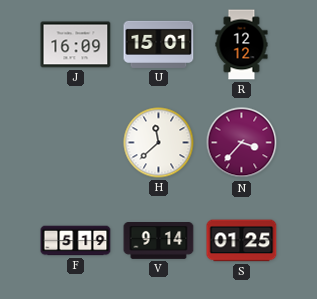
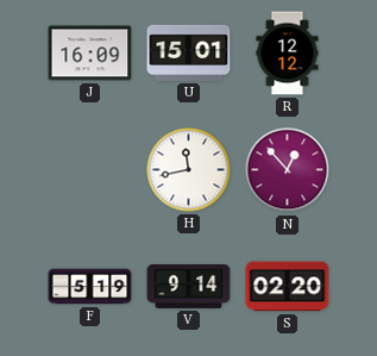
H: 11:38 -> 11:43 (189, 170)
N: 3:37 -> 12:53 (288, 170)
S: 01:25 -> 02:20 (288, 287)
